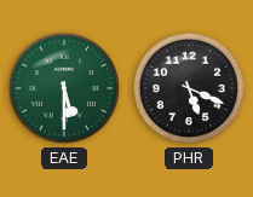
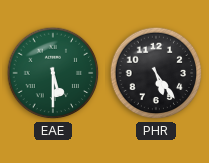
PHR: 5:19 -> 5:24 (156, 73)
